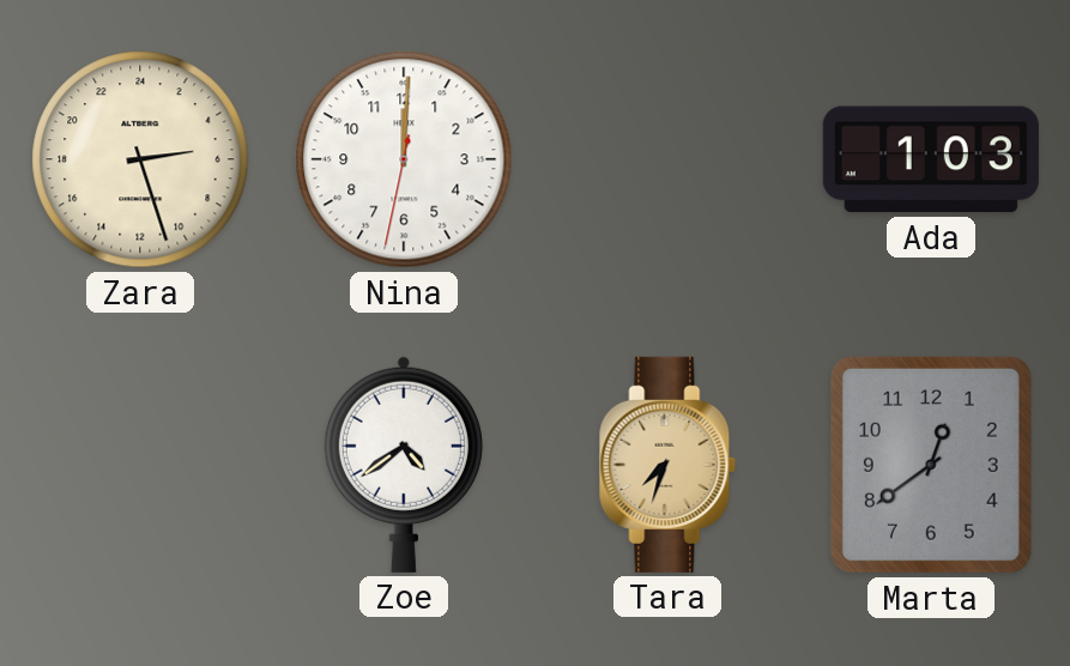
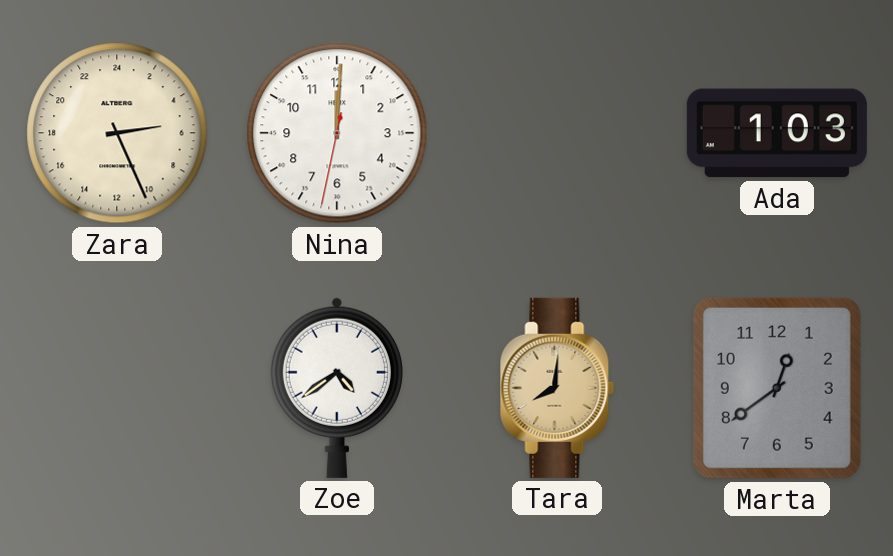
Zara: 5:27 -> 5:26 (117, 133)
Tara: 7:33 -> 8:01 (557, 388)
